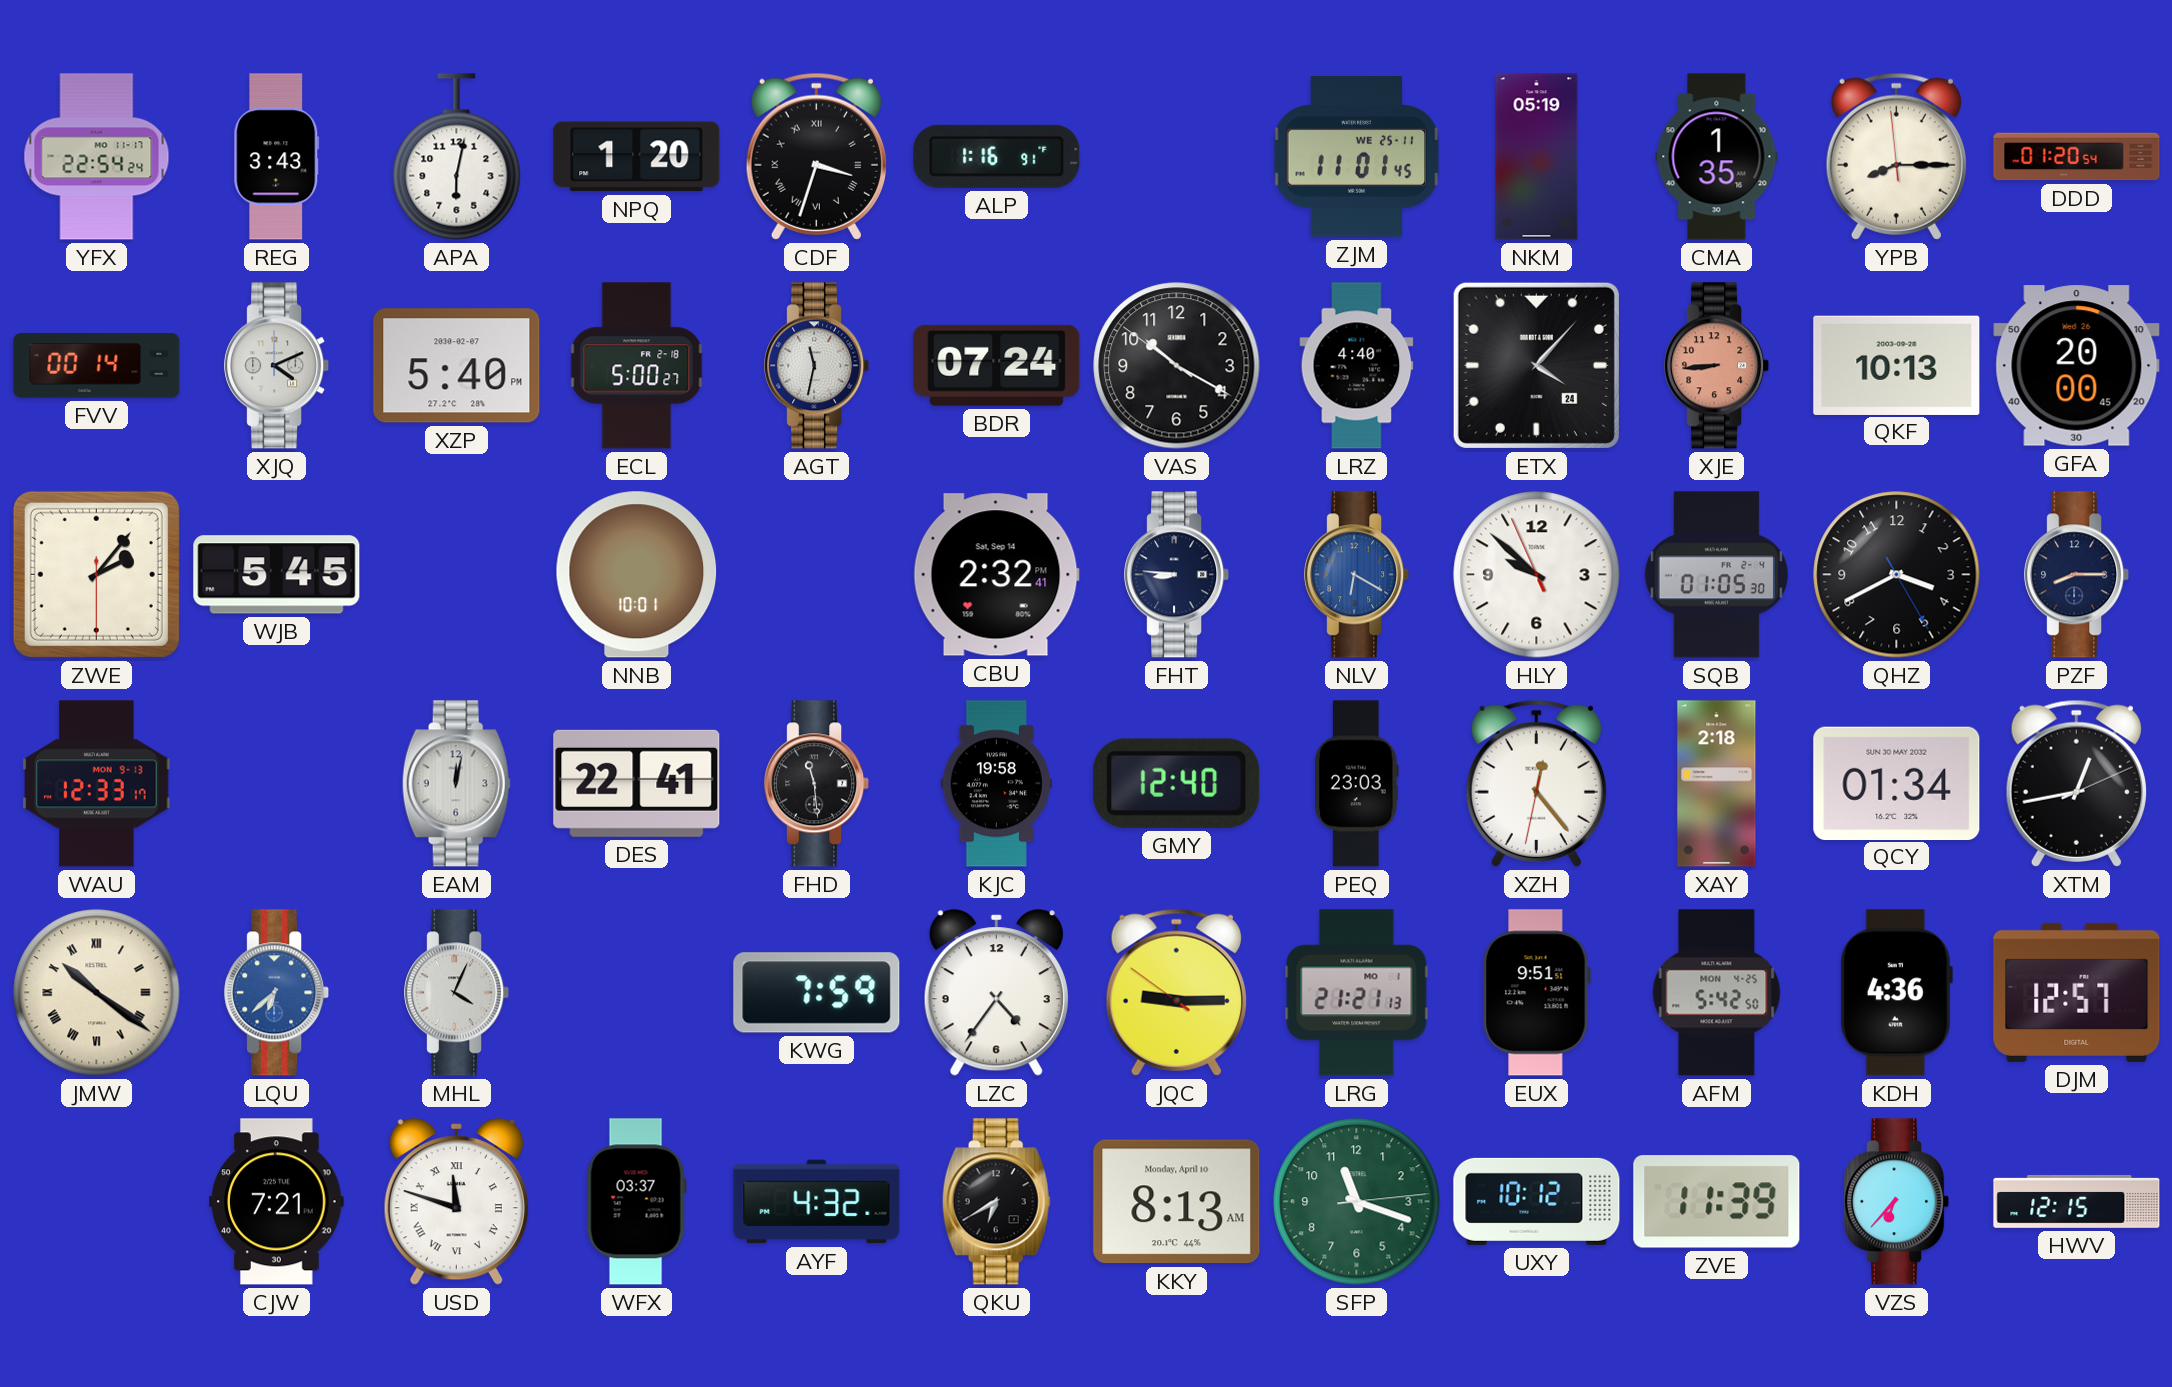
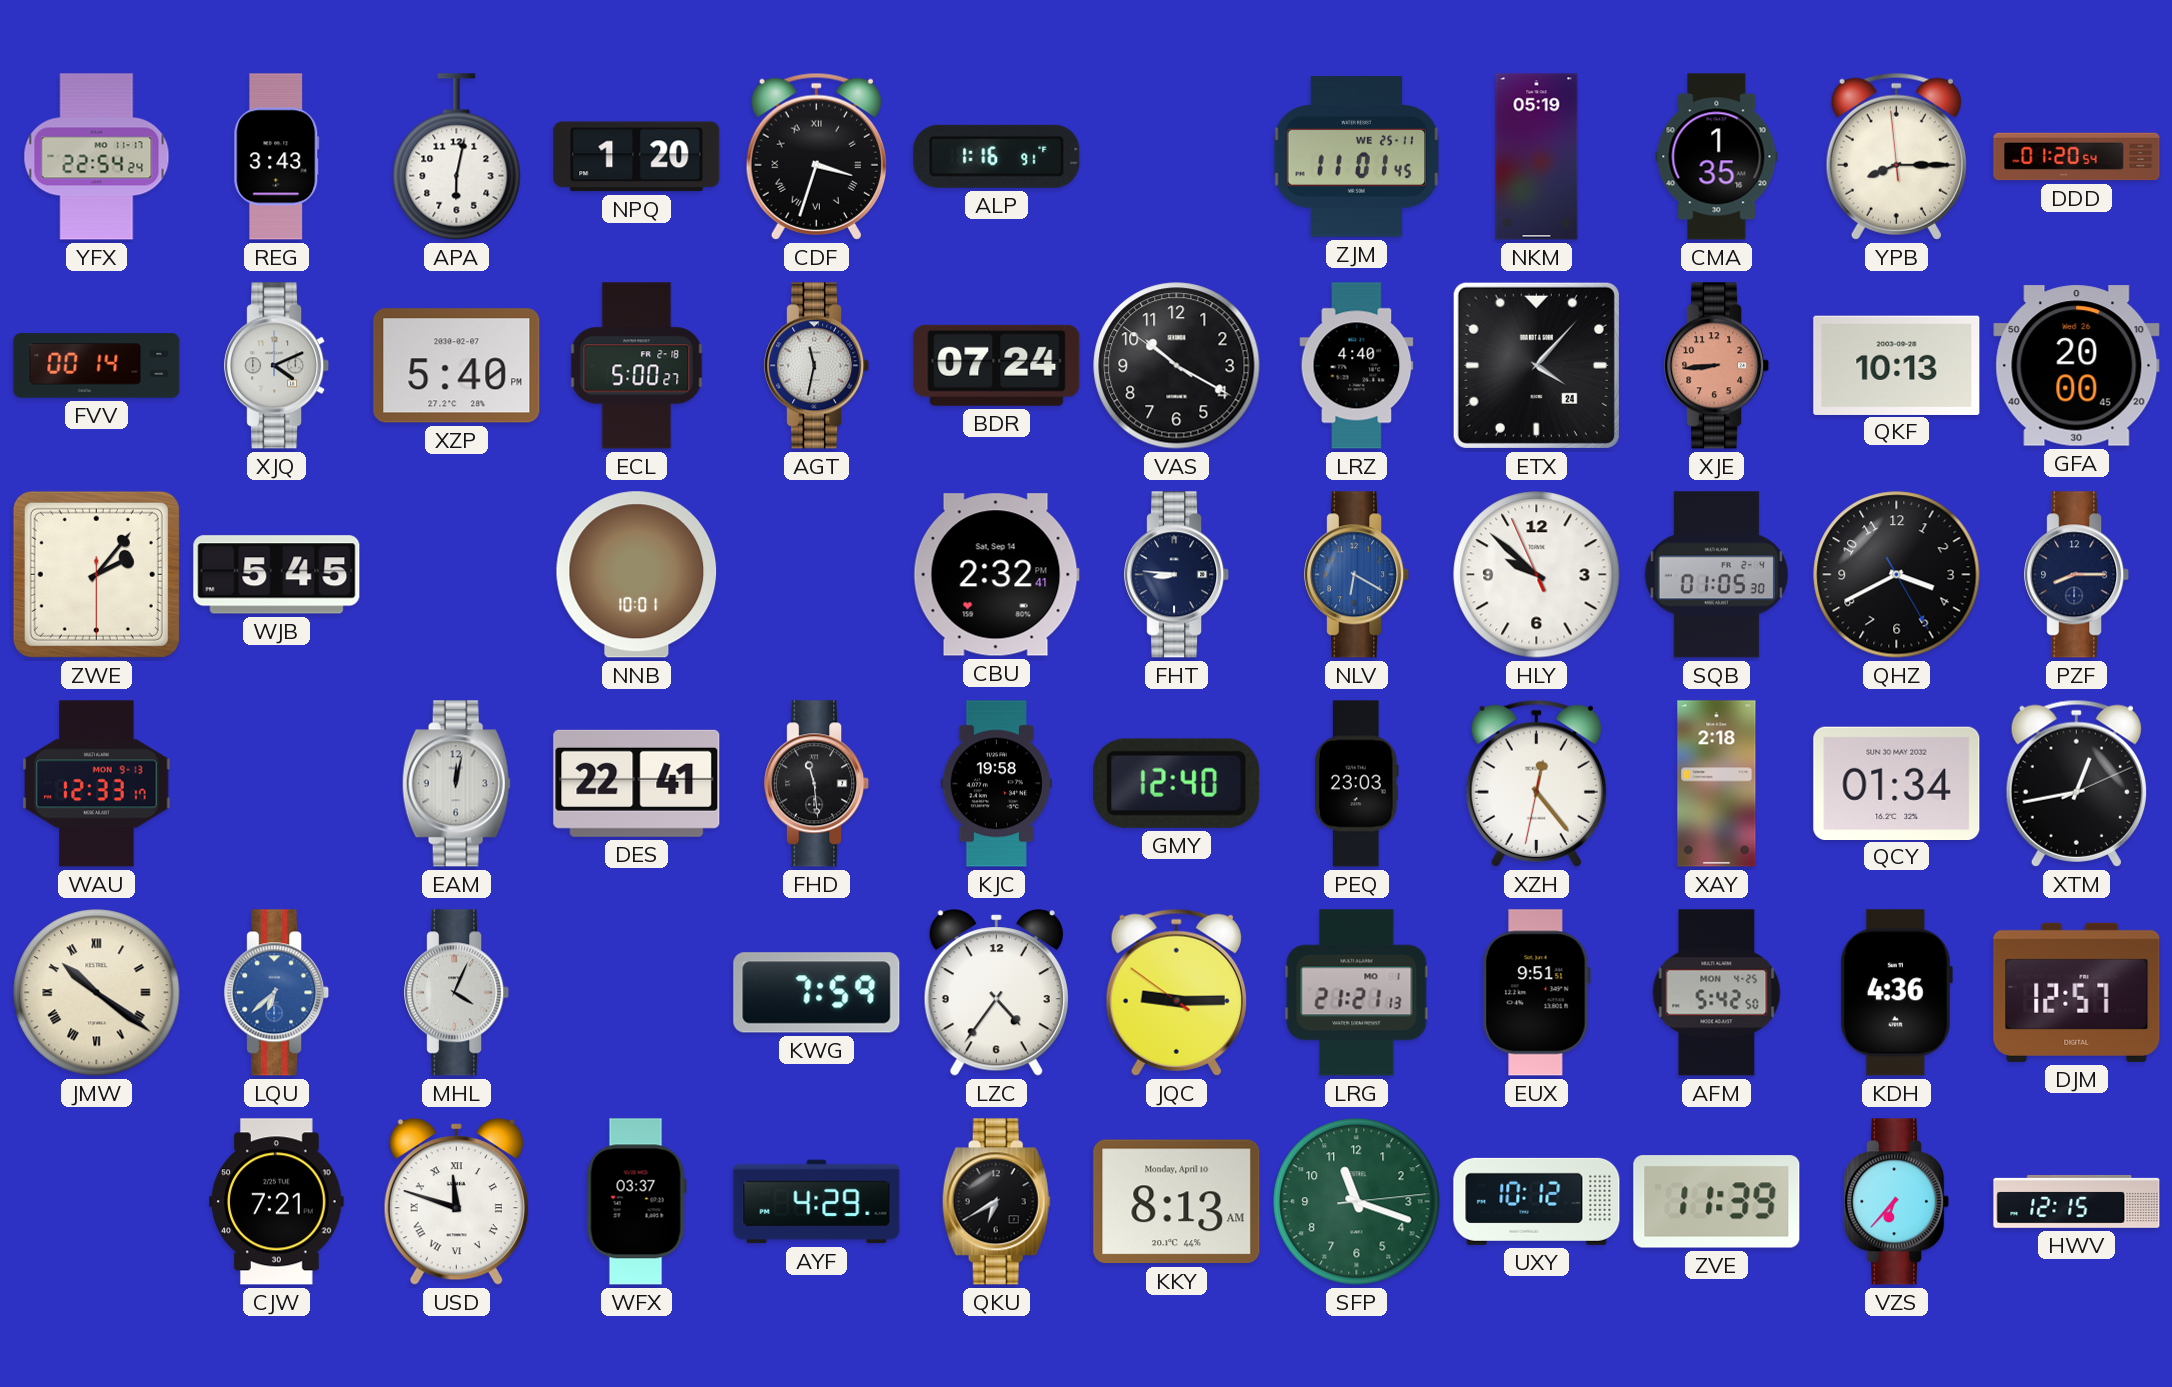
AYF: 4:32 -> 4:29 (817, 1202)
